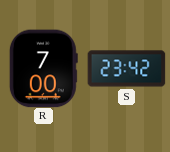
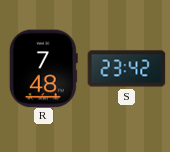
R: 7:00 -> 7:48 (43, 68)
